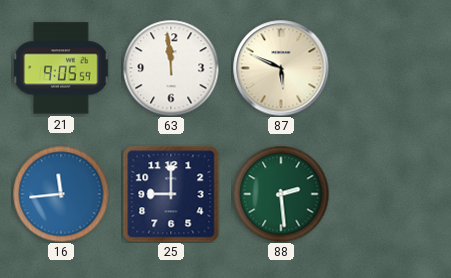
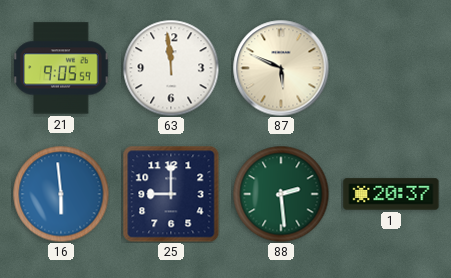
16: 11:44 -> 5:59 (61, 194)
1: none -> 20:37 (391, 194)
